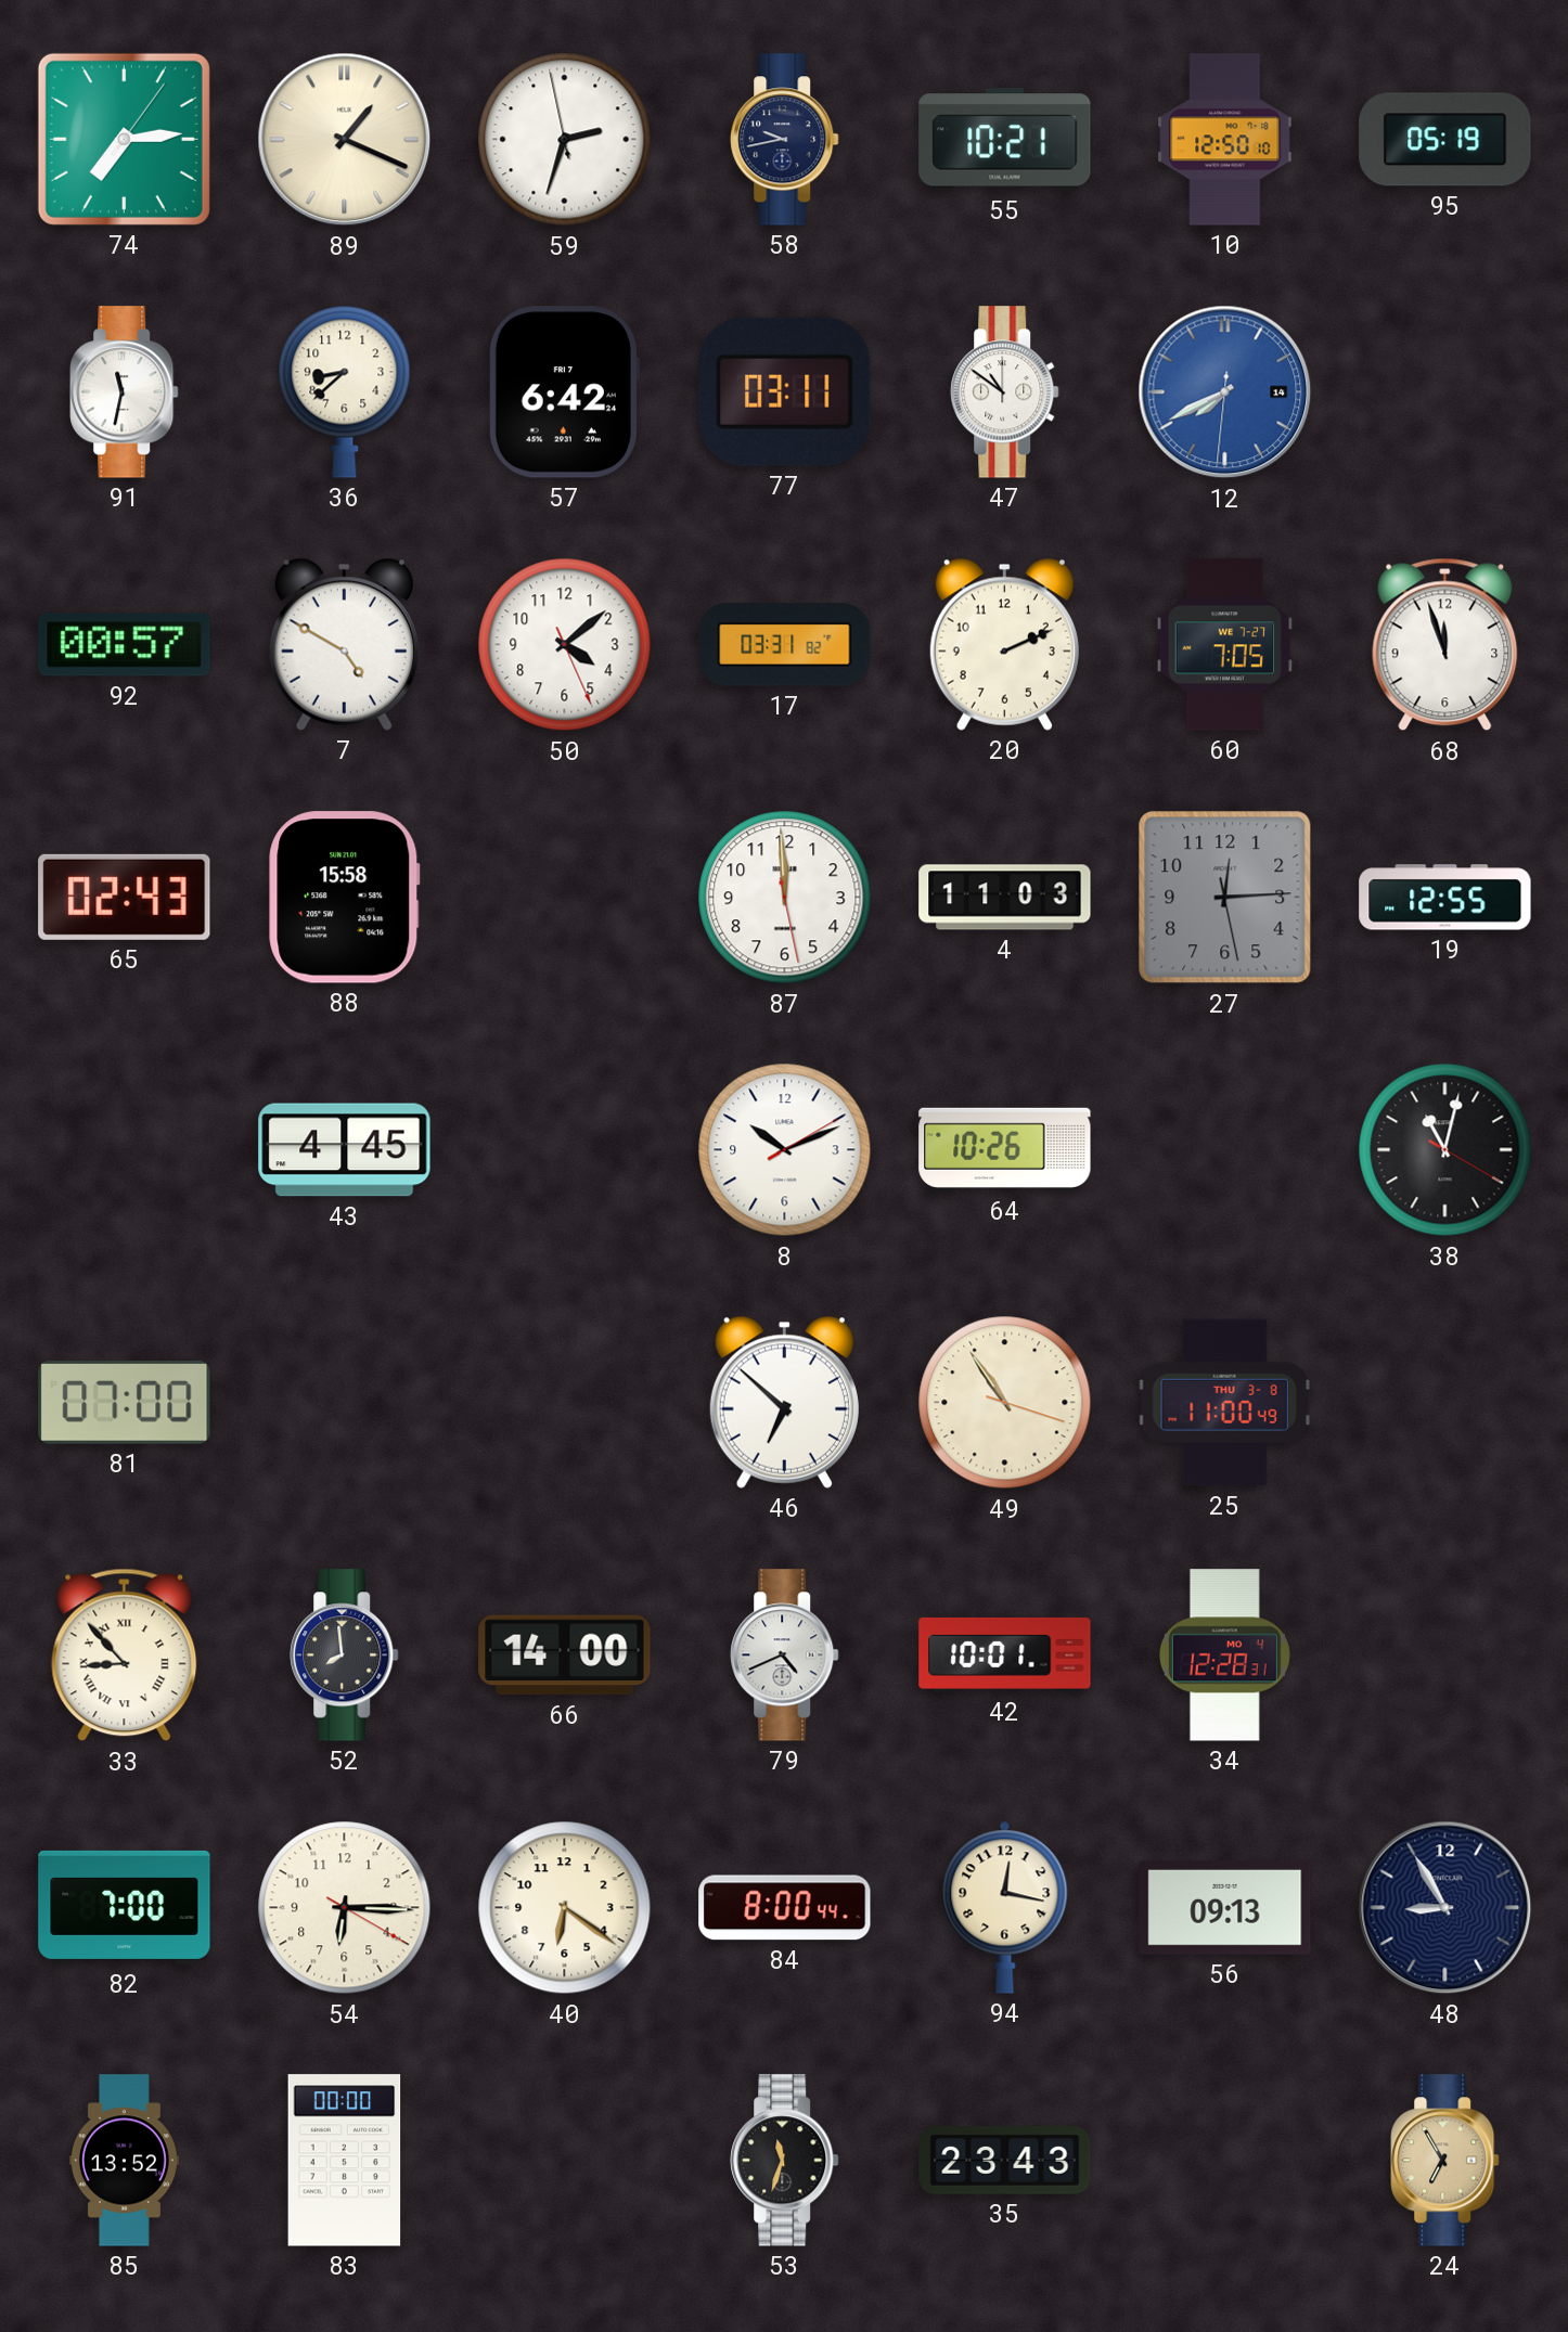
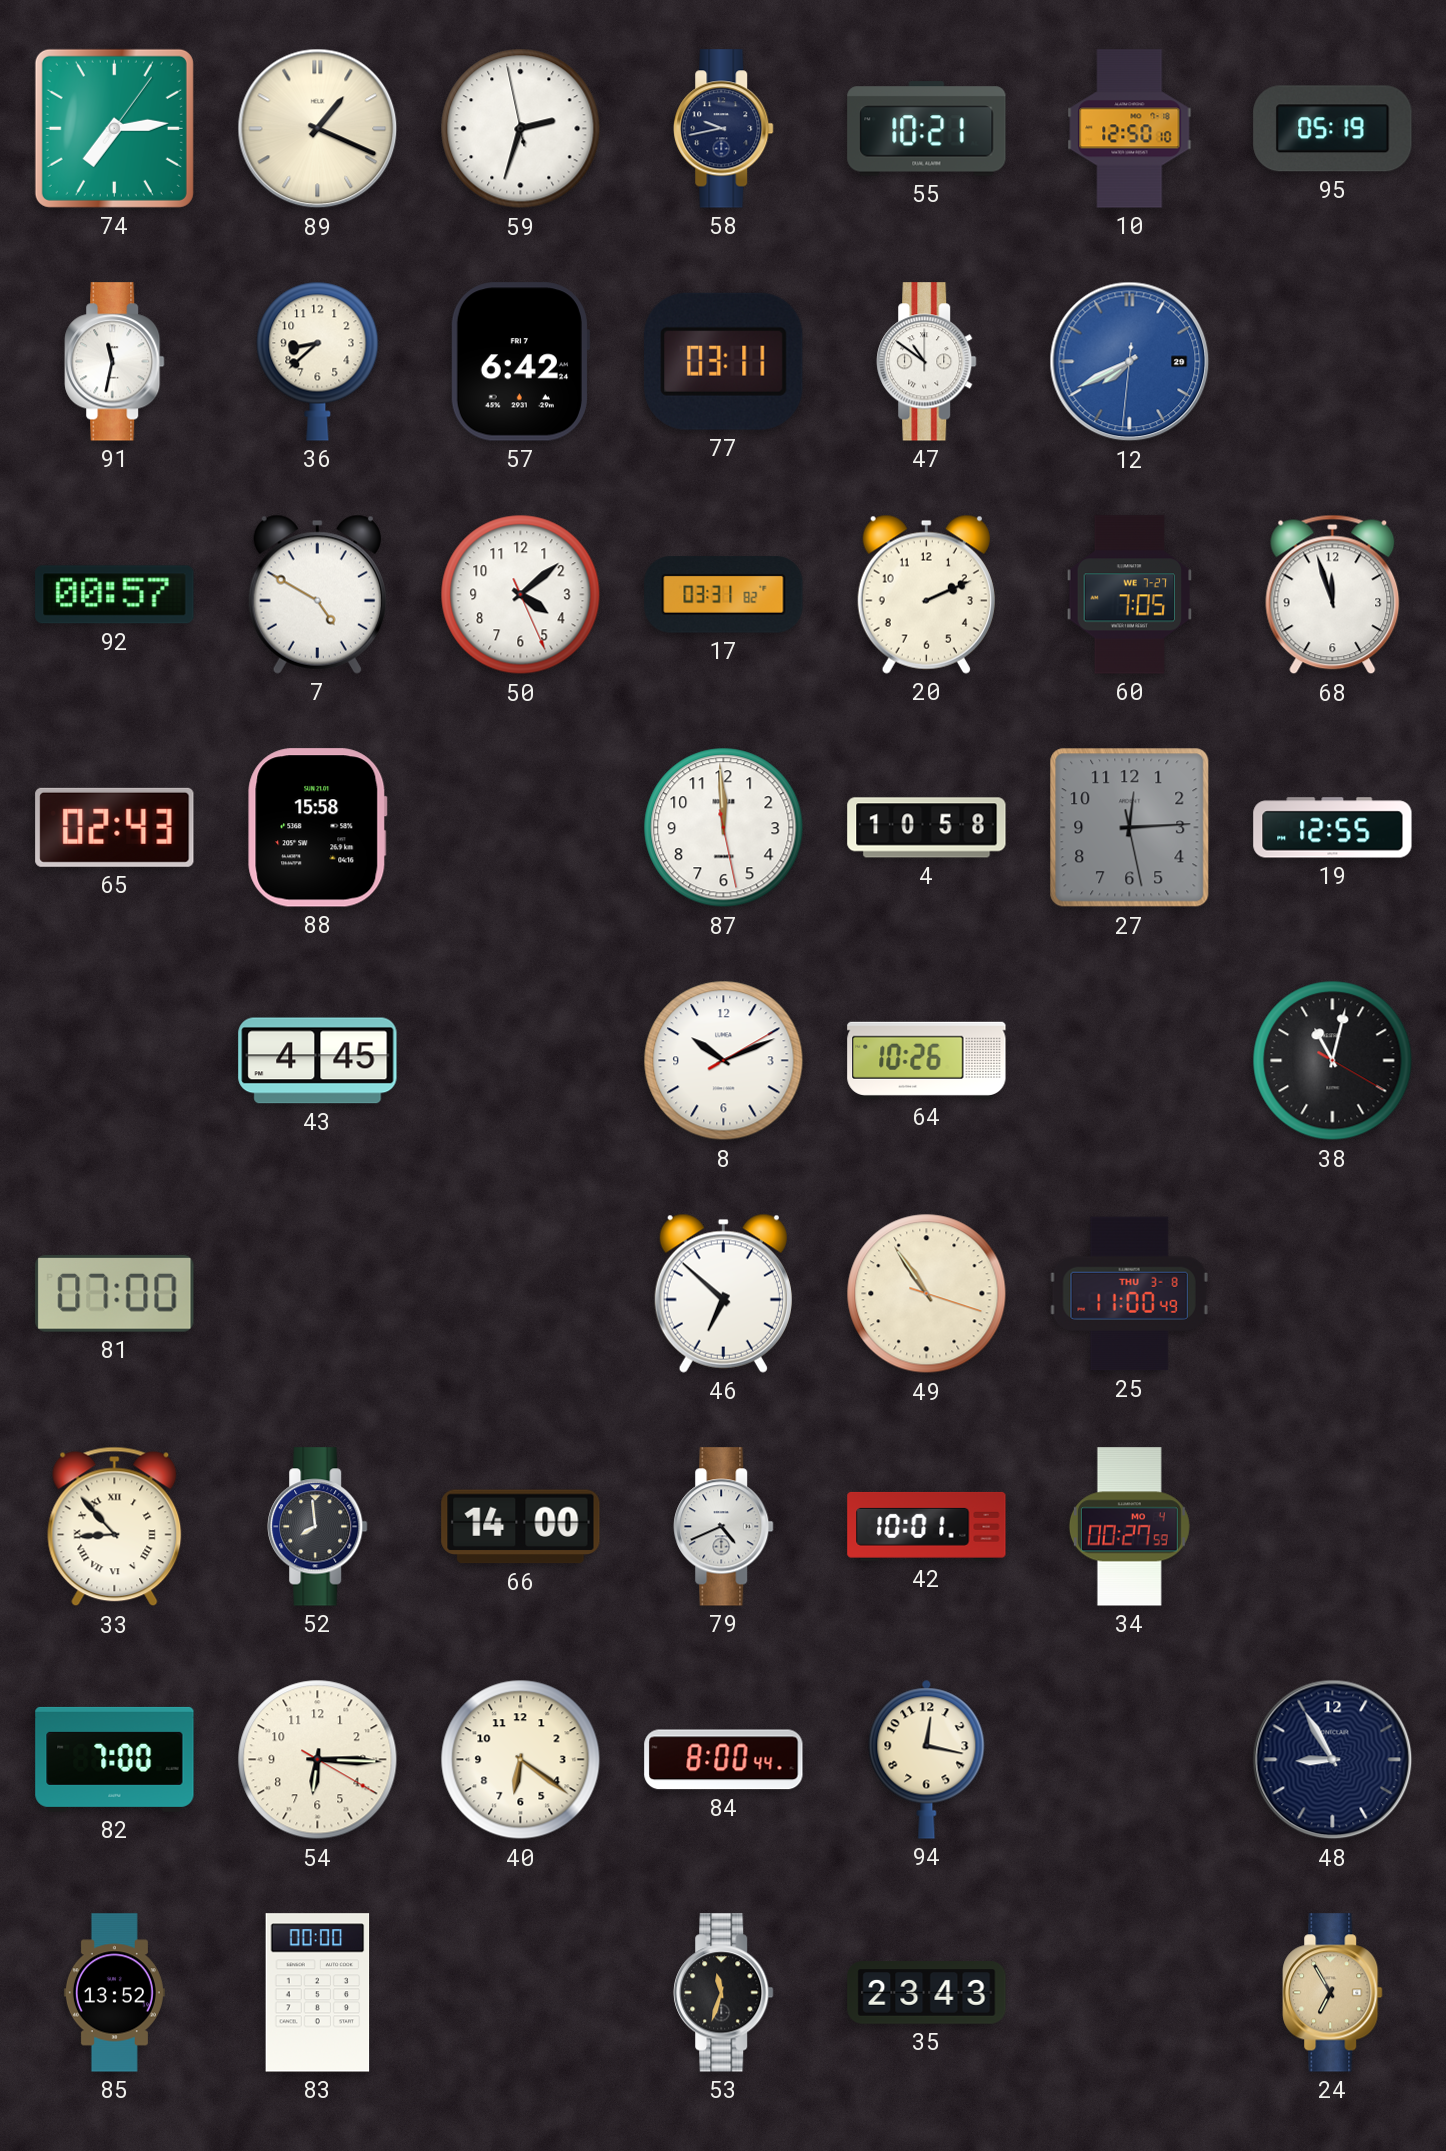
12 date: 14 -> 29 (1130, 362)
4: 11:03 -> 10:58 (927, 828)
34: 12:28 -> 00:27 (1129, 1527)
56: 09:13 -> none (1225, 1907)
